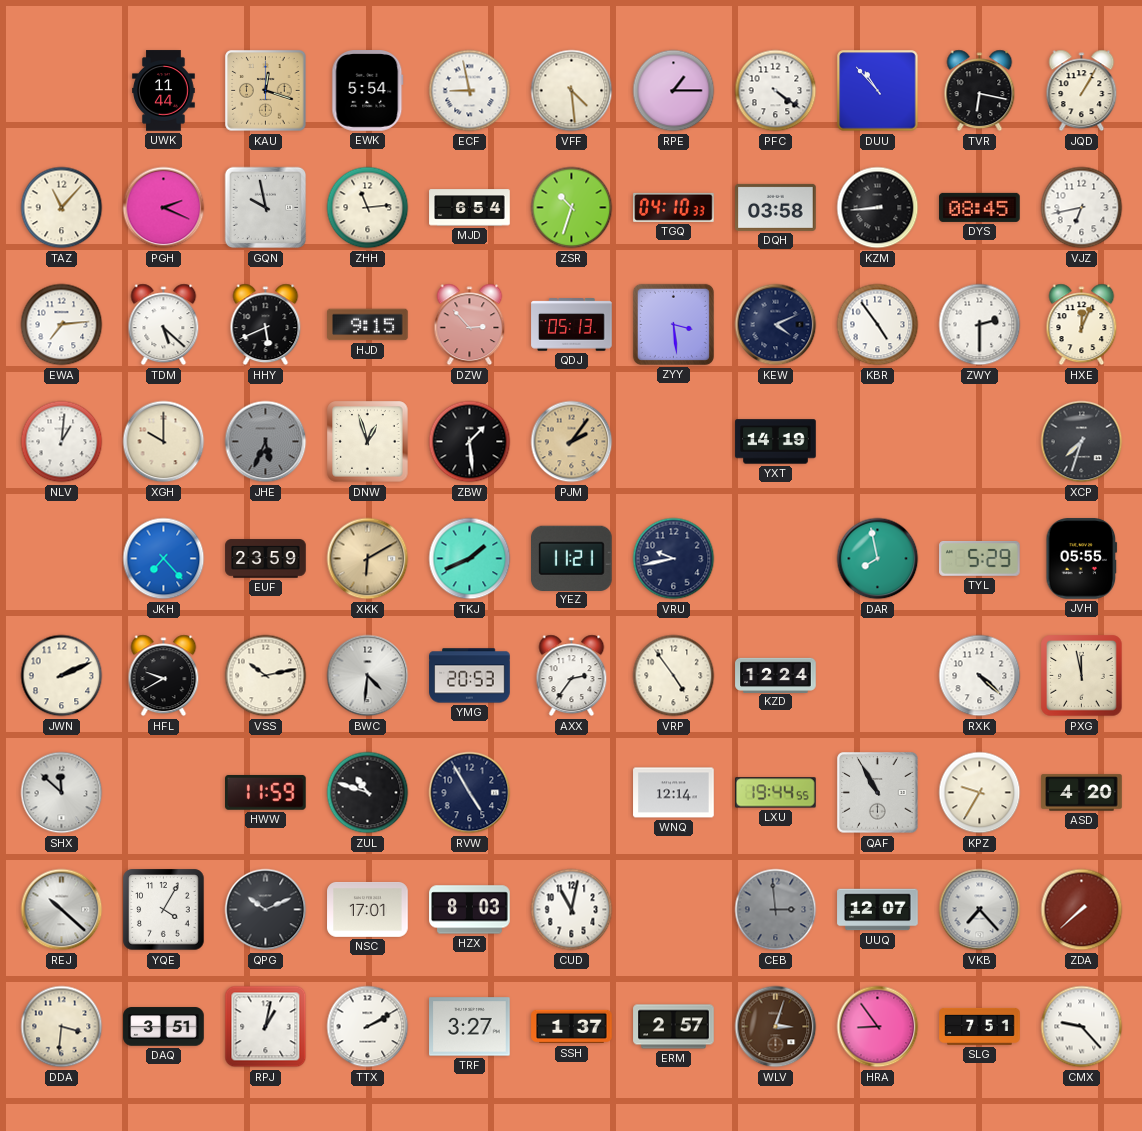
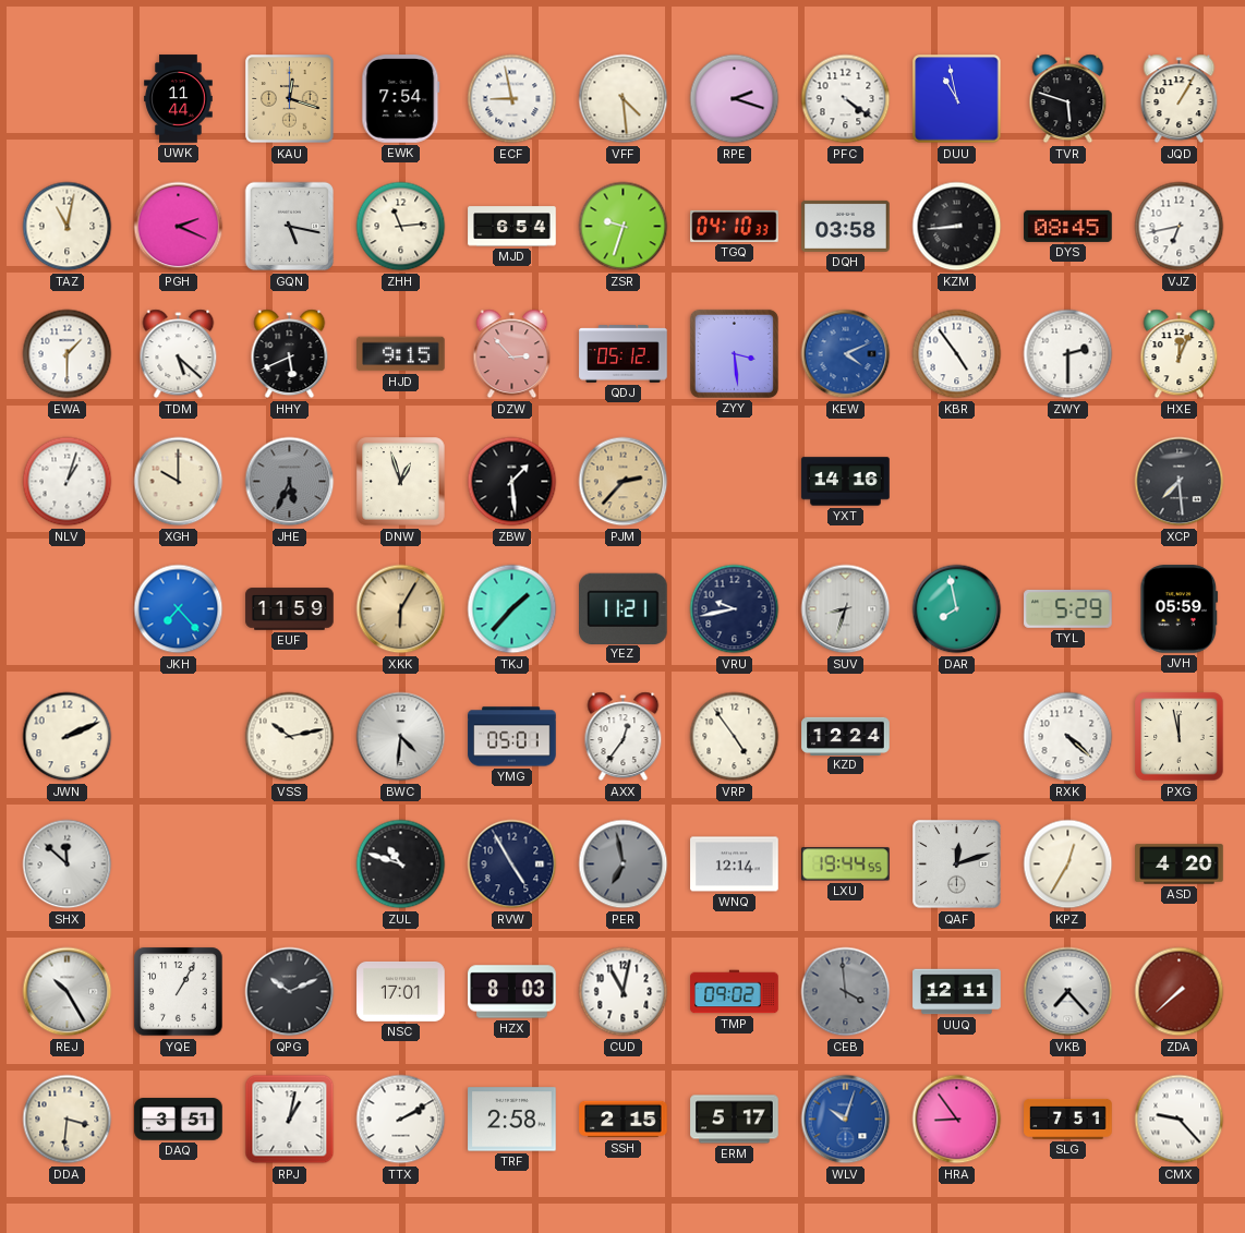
EWK: 5:54 -> 7:54 (401, 99)
RPE: 1:15 -> 2:18 (735, 99)
DUU: 10:53 -> 10:58 (957, 99)
TVR: 6:17 -> 5:48 (1068, 99)
TAZ: 11:07 -> 11:02 (68, 227)
GQN: 9:58 -> 5:17 (290, 227)
ZSR: 10:33 -> 9:33 (624, 227)
EWA: 7:14 -> 1:30 (68, 354)
QDJ: 05:13 -> 05:12 (624, 354)
KEW dial: navy -> blue (846, 354)
NLV: 1:01 -> 1:03 (68, 482)
PJM: 2:06 -> 2:37 (624, 482)
YXT: 14:19 -> 14:16 (846, 482)
XCP: 7:33 -> 7:29 (1180, 482)
EUF: 23:59 -> 11:59 (290, 609)
XKK: 6:10 -> 6:05 (401, 609)
TKJ: 1:41 -> 1:37 (512, 609)
SUV: none -> 8:33 (846, 609)
JVH: 05:55 -> 05:59 (1180, 609)
HFL: 9:40 -> none (164, 676)
YMG: 20:53 -> 05:01 (512, 737)
AXX: 2:36 -> 12:36 (624, 737)
HWW: 11:59 -> none (266, 793)
PER: none -> 6:58 (624, 865)
QAF: 10:55 -> 12:12 (957, 865)
KPZ: 9:35 -> 12:35 (1068, 865)
REJ: 10:22 -> 10:25 (68, 992)
YQE: 4:05 -> 1:05 (179, 992)
TMP: none -> 09:02 (735, 992)
CEB: 2:59 -> 3:59 (846, 992)
UUQ: 12:07 -> 12:11 (957, 992)
TRF: 3:27 -> 2:58 (512, 1120)
SSH: 1:37 -> 2:15 (624, 1120)
ERM: 2:57 -> 5:17 (735, 1120)
WLV: 3:03 -> 10:03 (846, 1120)
WLV dial: brown -> blue (846, 1120)
